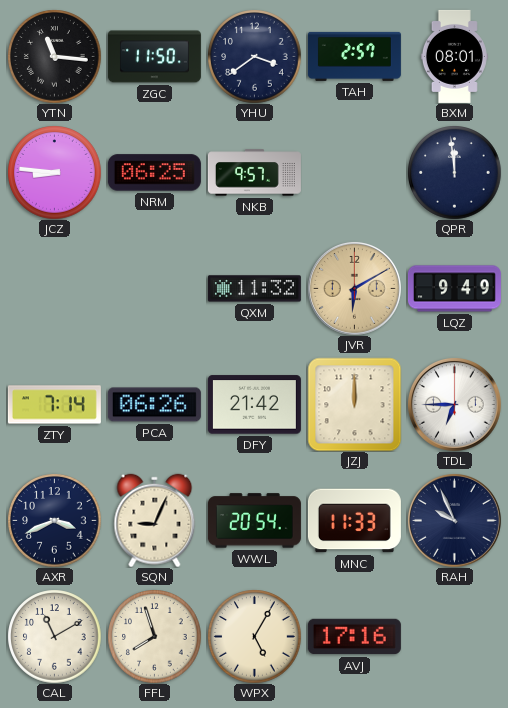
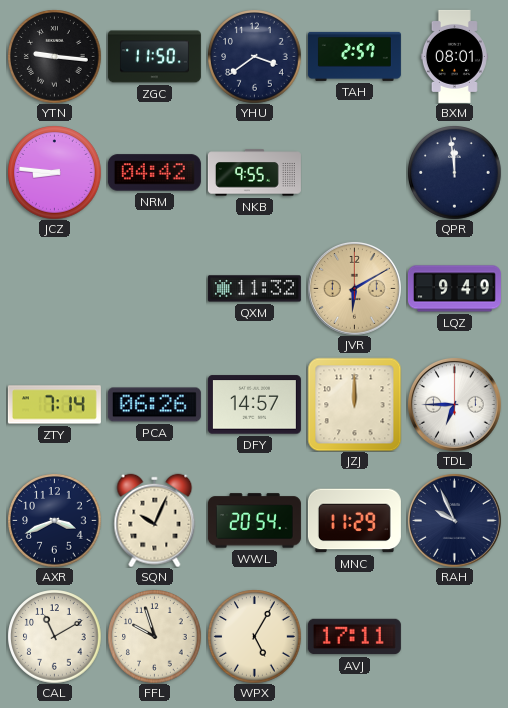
YTN: 11:16 -> 9:16 (54, 56)
NRM: 06:25 -> 04:42 (154, 173)
NKB: 9:57 -> 9:55 (254, 173)
DFY: 21:42 -> 14:57 (254, 405)
SQN: 9:04 -> 10:04 (155, 520)
MNC: 11:33 -> 11:29 (354, 521)
FFL: 7:57 -> 9:57 (154, 636)
AVJ: 17:16 -> 17:11 (354, 637)
